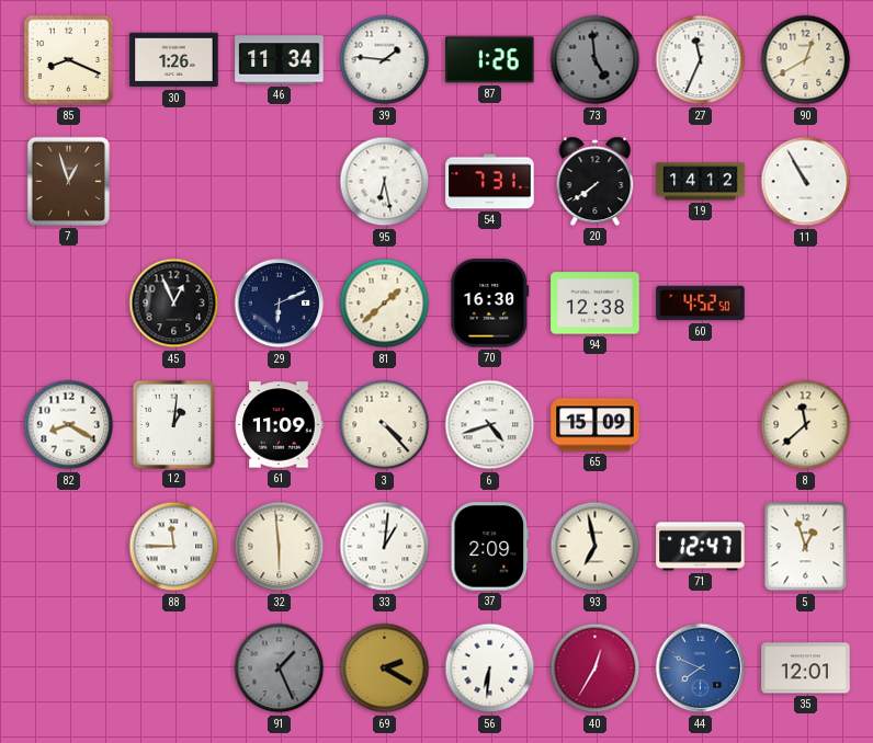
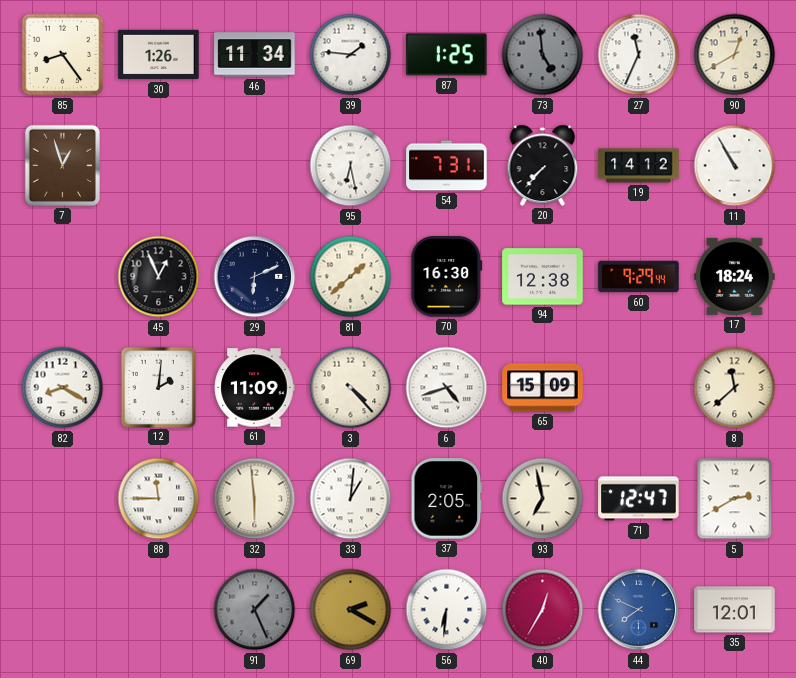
85: 8:19 -> 8:24 (63, 55)
87: 1:26 -> 1:25 (447, 55)
20: 7:39 -> 7:37 (543, 165)
60: 4:52 -> 9:29 (639, 277)
17: none -> 18:24 (735, 276)
12: 1:01 -> 2:01 (158, 387)
37: 2:09 -> 2:05 (447, 499)
5: 12:57 -> 2:40 (735, 499)
